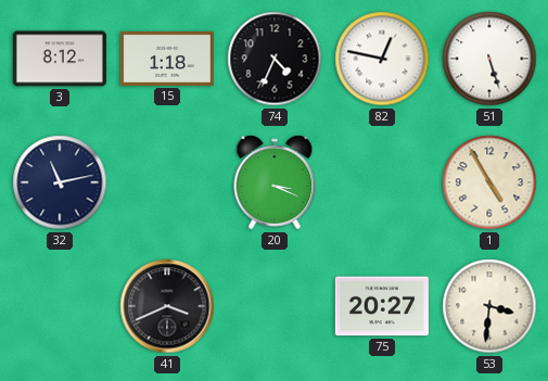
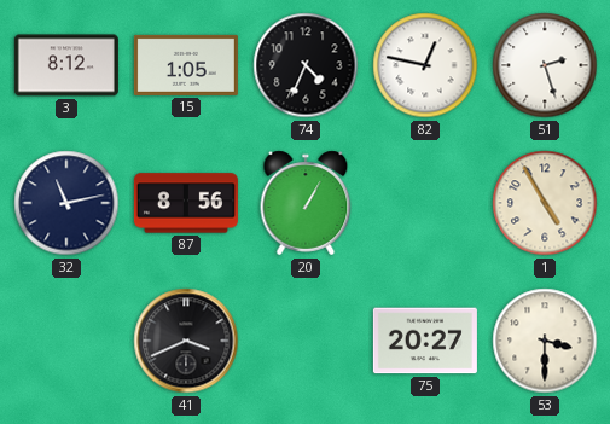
15: 1:18 -> 1:05 (186, 65)
51: 5:27 -> 2:27 (545, 65)
87: none -> 8:56 (186, 203)
20: 3:19 -> 1:05 (306, 203)
53: 3:31 -> 3:30 (545, 341)
